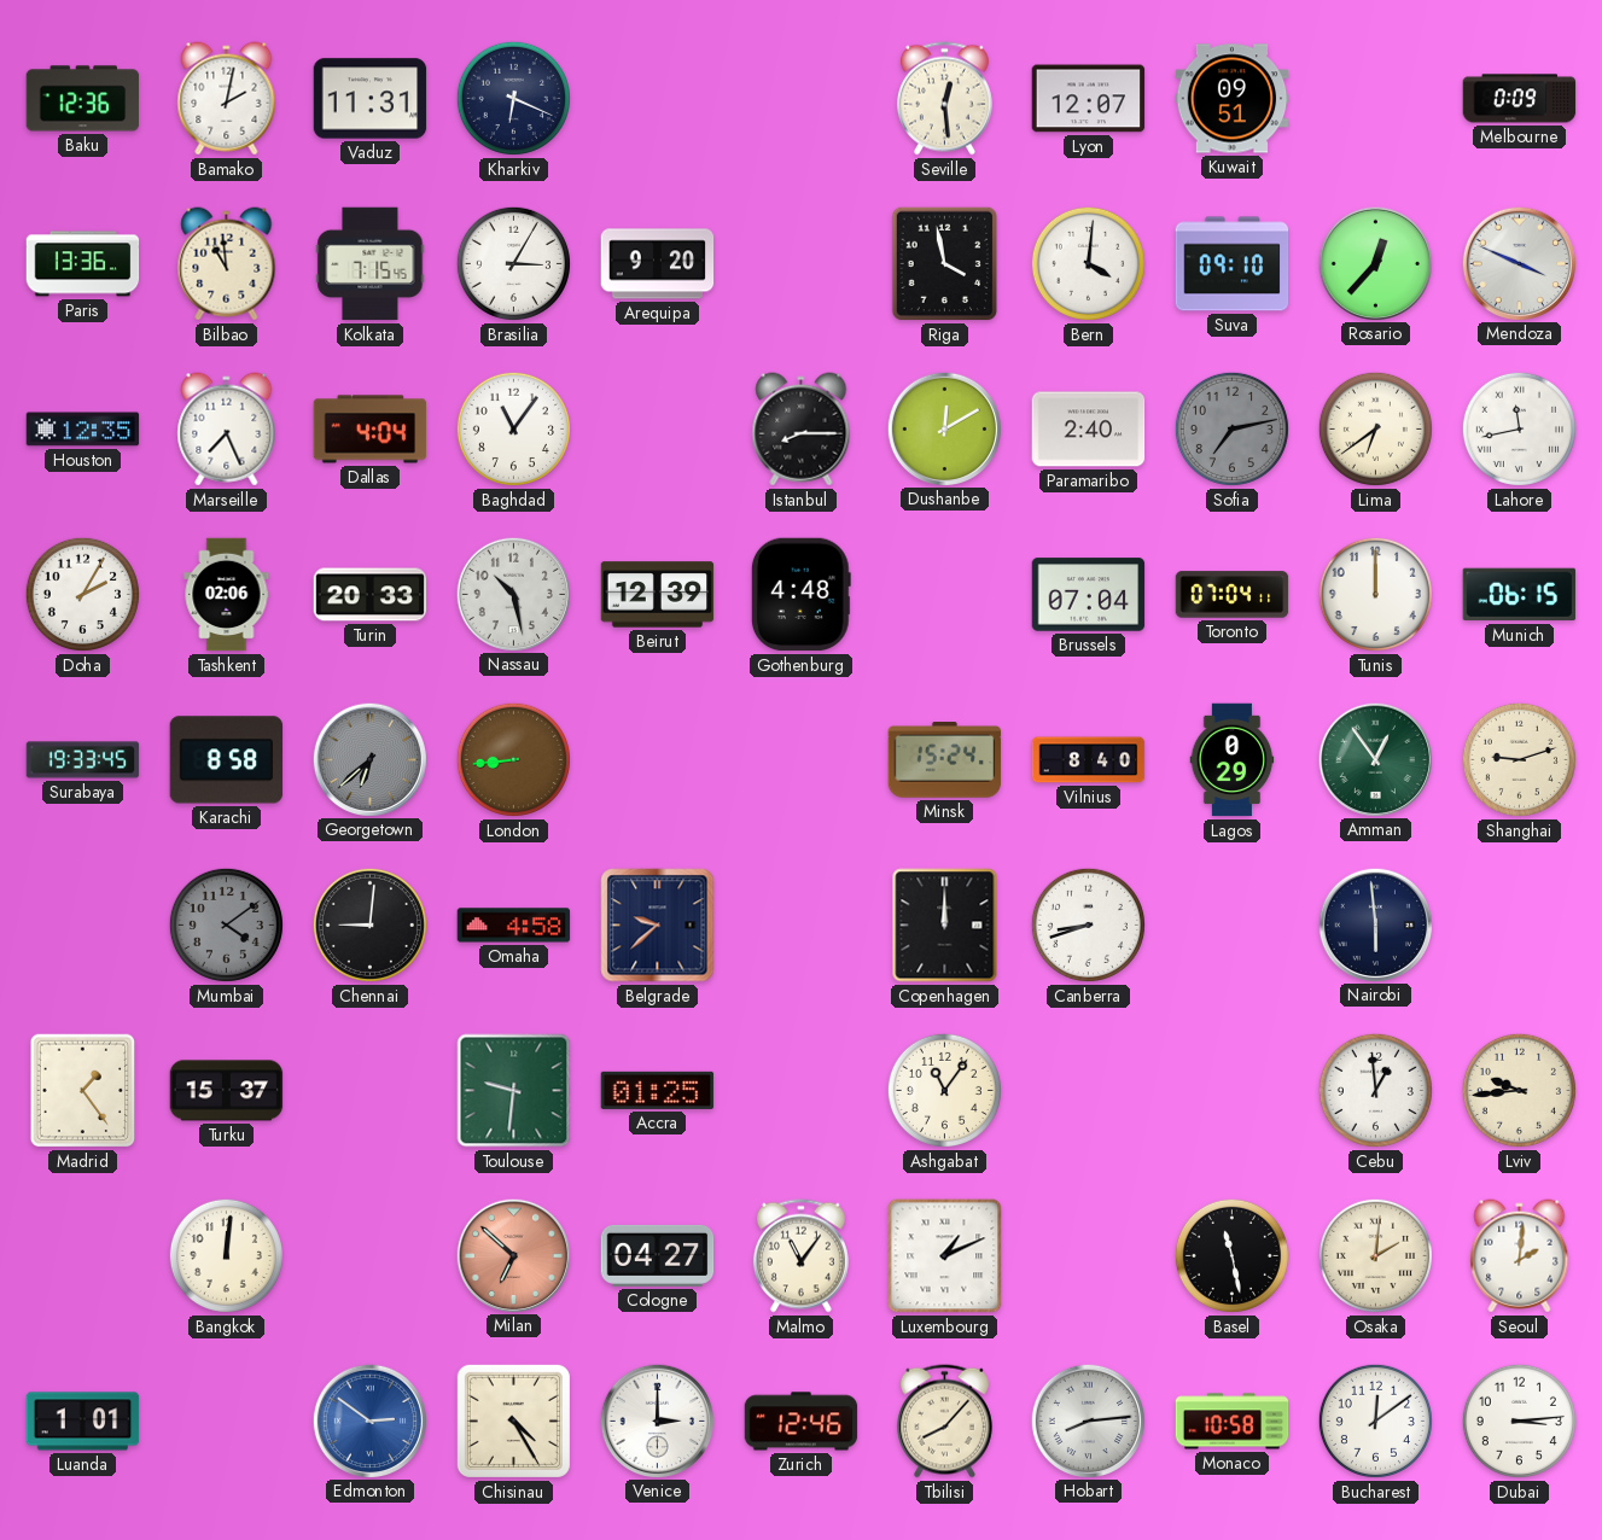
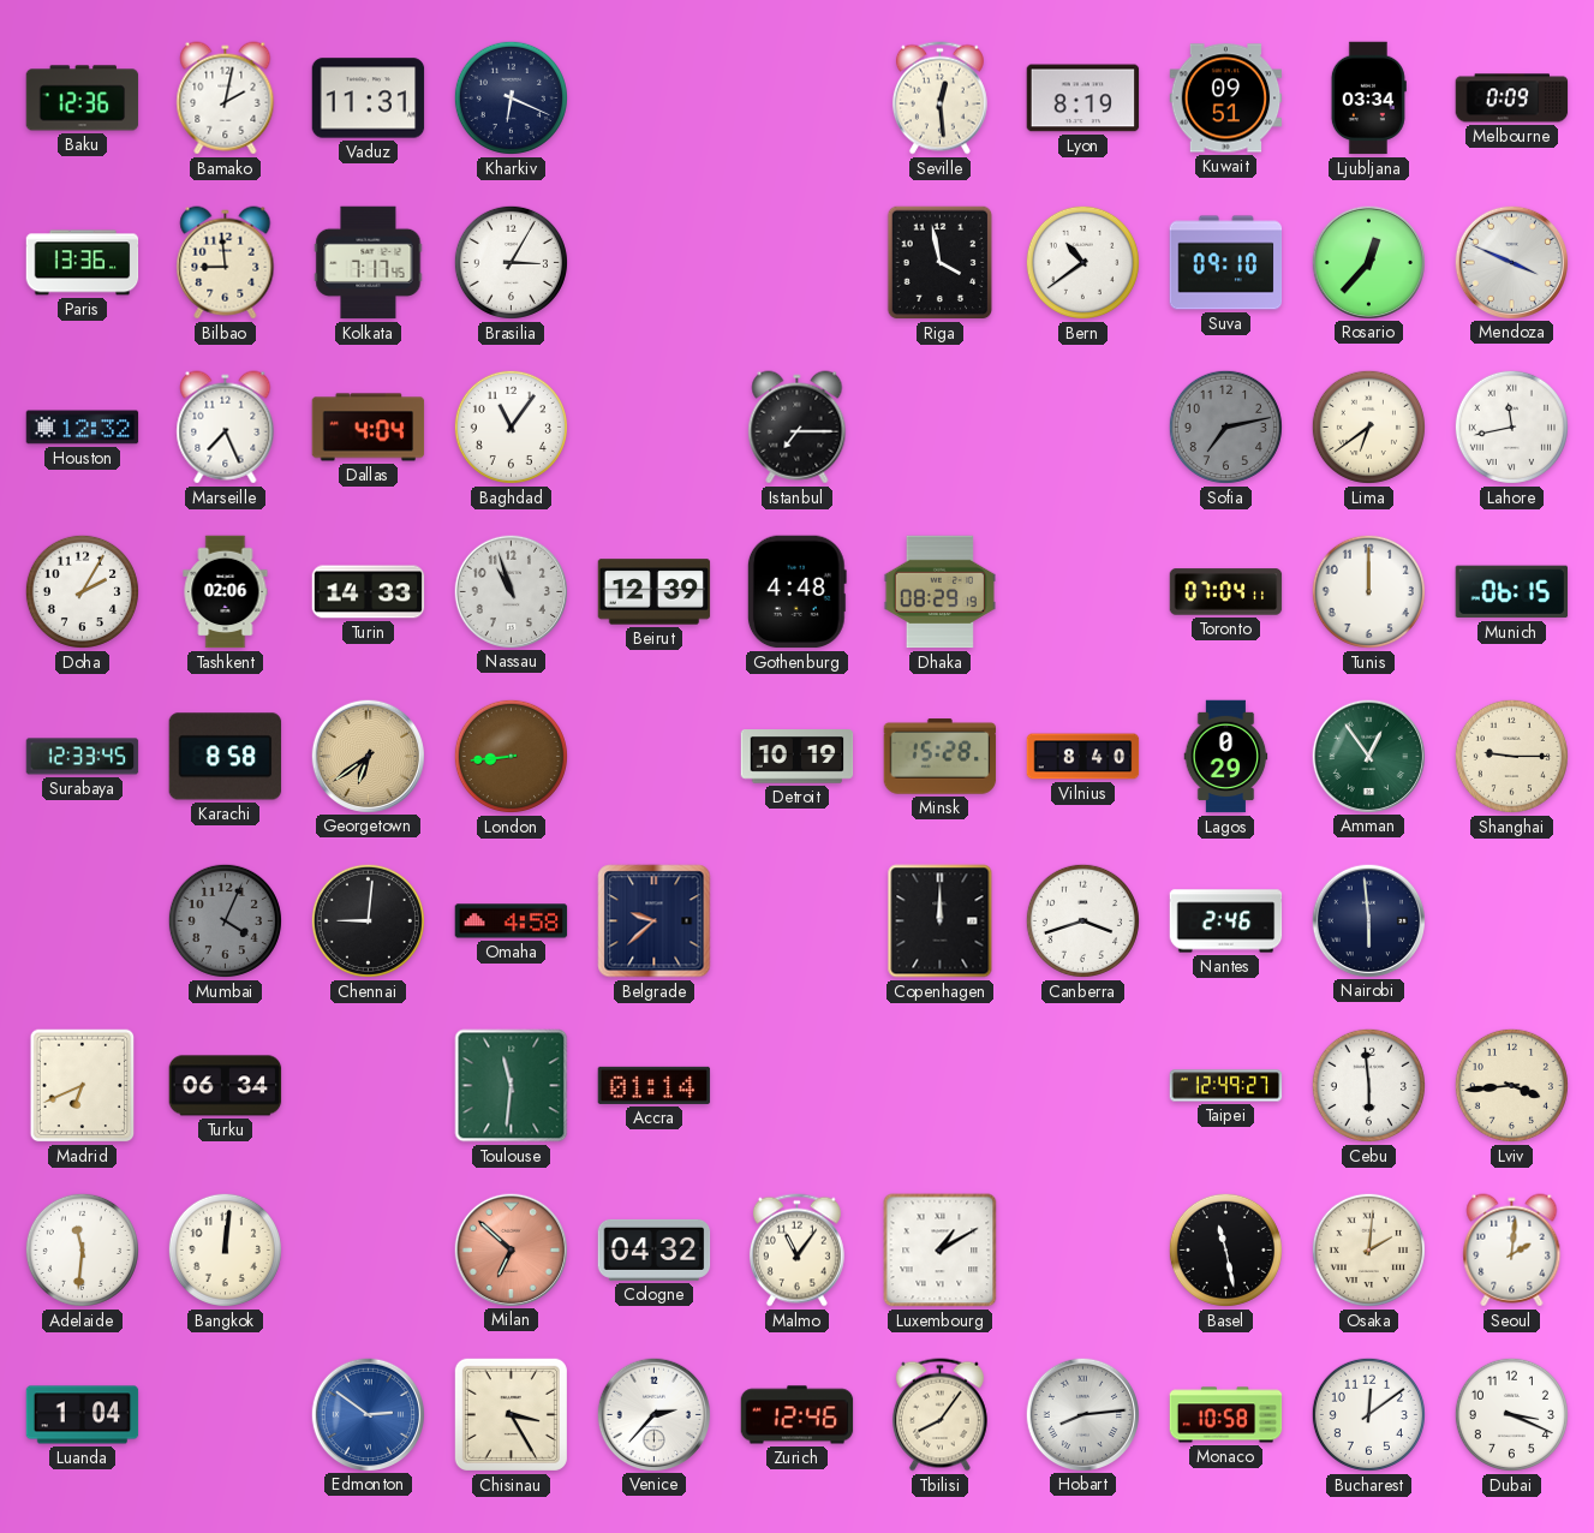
Lyon: 12:07 -> 8:19 (1083, 99)
Ljubljana: none -> 03:34 (1368, 99)
Bilbao: 10:59 -> 8:59 (226, 263)
Kolkata: 7:15 -> 7:17 (369, 263)
Arequipa: 9:20 -> none (658, 264)
Bern: 4:01 -> 10:39 (1082, 262)
Houston: 12:35 -> 12:32 (83, 428)
Istanbul: 8:15 -> 7:15 (798, 428)
Dushanbe: 12:10 -> none (944, 428)
Paramaribo: 2:40 -> none (1089, 430)
Turin: 20:33 -> 14:33 (369, 592)
Nassau: 10:28 -> 10:57 (511, 591)
Dhaka: none -> 08:29 (939, 592)
Brussels: 07:04 -> none (1089, 595)
Surabaya: 19:33 -> 12:33 (83, 757)
Georgetown: 6:38 -> 6:39 (368, 756)
Georgetown dial: grey -> champagne (368, 756)
Detroit: none -> 10:19 (798, 757)
Minsk: 15:24 -> 15:28 (941, 757)
Shanghai: 9:12 -> 9:15 (1511, 756)
Mumbai: 4:09 -> 4:04 (225, 920)
Canberra: 8:42 -> 3:42 (1082, 920)
Nantes: none -> 2:46 (1226, 921)
Madrid: 1:24 -> 6:41 (83, 1086)
Turku: 15:37 -> 06:34 (226, 1086)
Toulouse: 9:31 -> 11:31 (512, 1086)
Accra: 01:25 -> 01:14 (655, 1085)
Ashgabat: 11:06 -> none (944, 1090)
Taipei: none -> 12:49 (1226, 1086)
Cebu: 12:59 -> 5:59 (1368, 1085)
Lviv: 9:44 -> 3:44 (1511, 1085)
Adelaide: none -> 11:31 (82, 1249)
Cologne: 04:27 -> 04:32 (655, 1249)
Luxembourg: 1:11 -> 1:10 (941, 1251)
Luanda: 1:01 -> 1:04 (83, 1415)
Chisinau: 4:25 -> 3:25 (511, 1414)
Venice: 3:00 -> 2:37 (653, 1414)
Tbilisi: 8:07 -> 8:06 (939, 1415)
Dubai: 3:14 -> 3:19 (1511, 1414)
